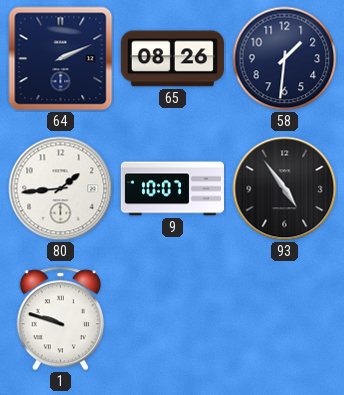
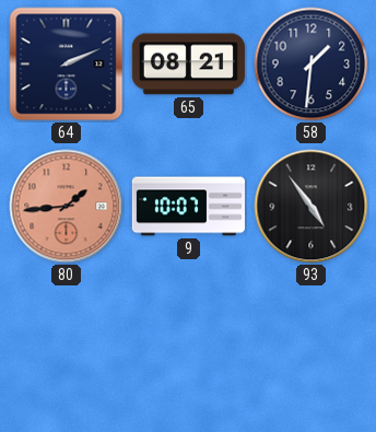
65: 08:26 -> 08:21 (188, 65)
80 dial: white -> salmon (67, 207)
1: 9:48 -> none (60, 319)
